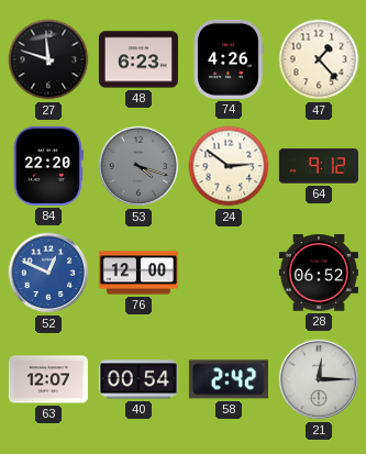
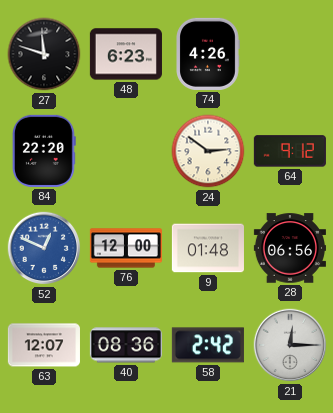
47: 1:23 -> none (319, 59)
53: 4:18 -> none (138, 166)
9: none -> 01:48 (208, 248)
28: 06:52 -> 06:56 (290, 248)
40: 00:54 -> 08:36 (126, 345)
